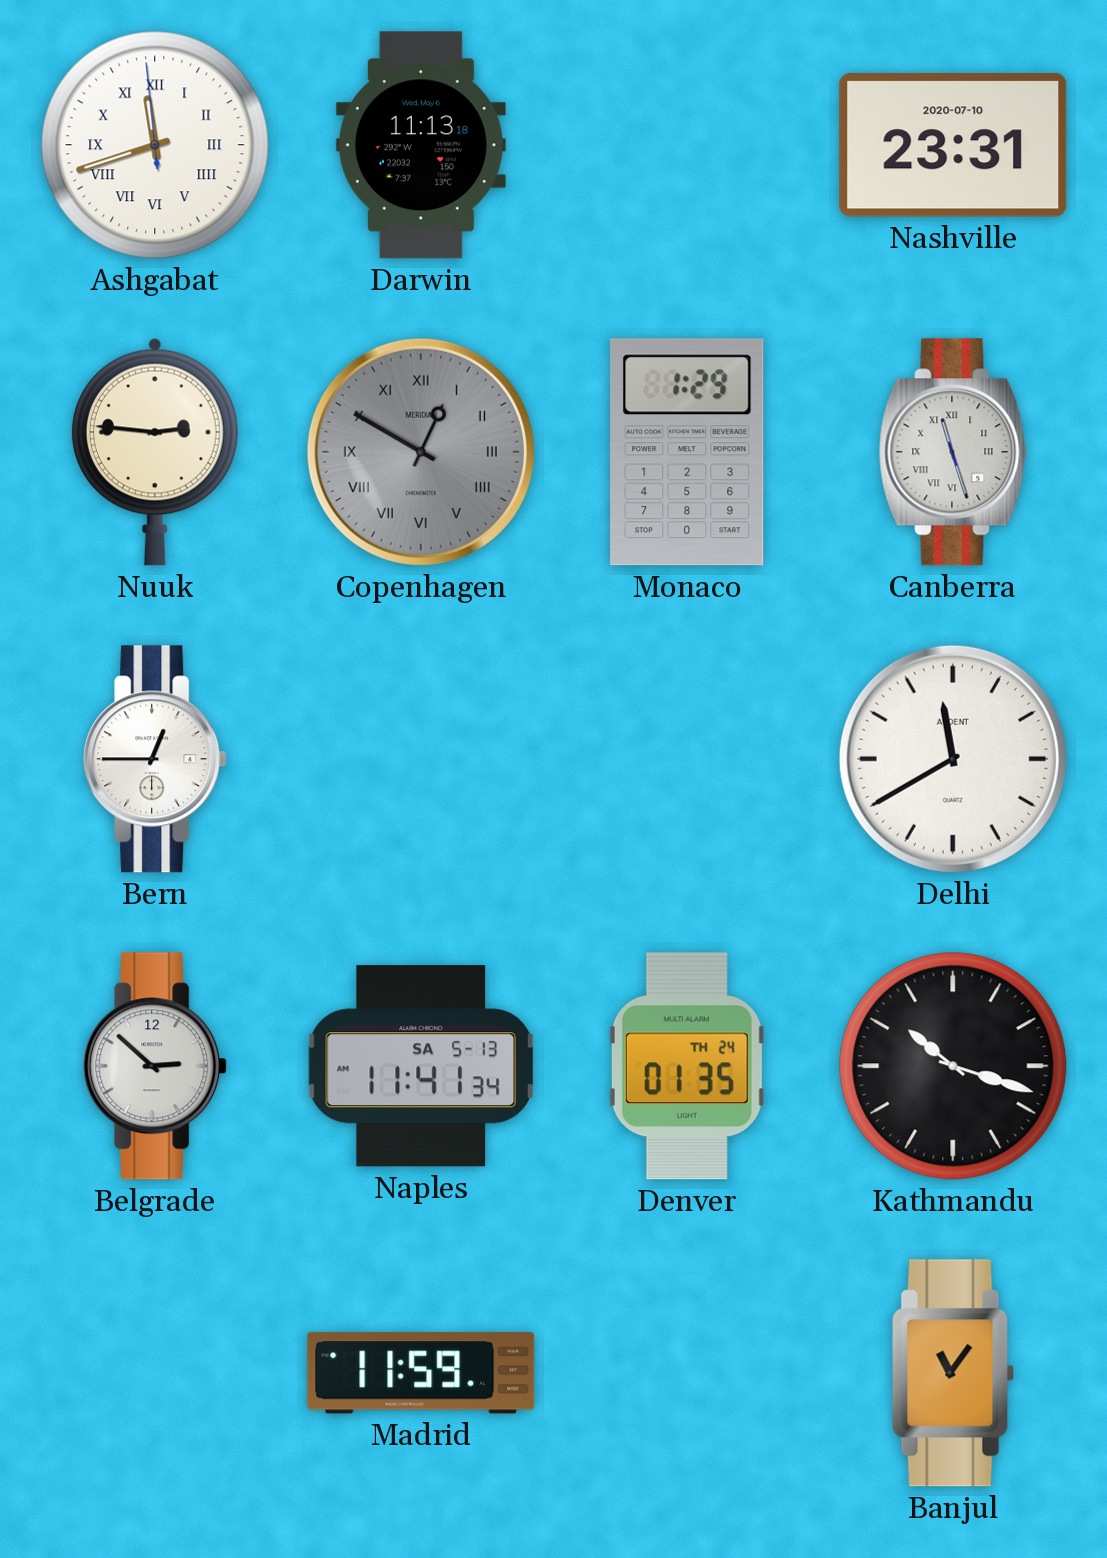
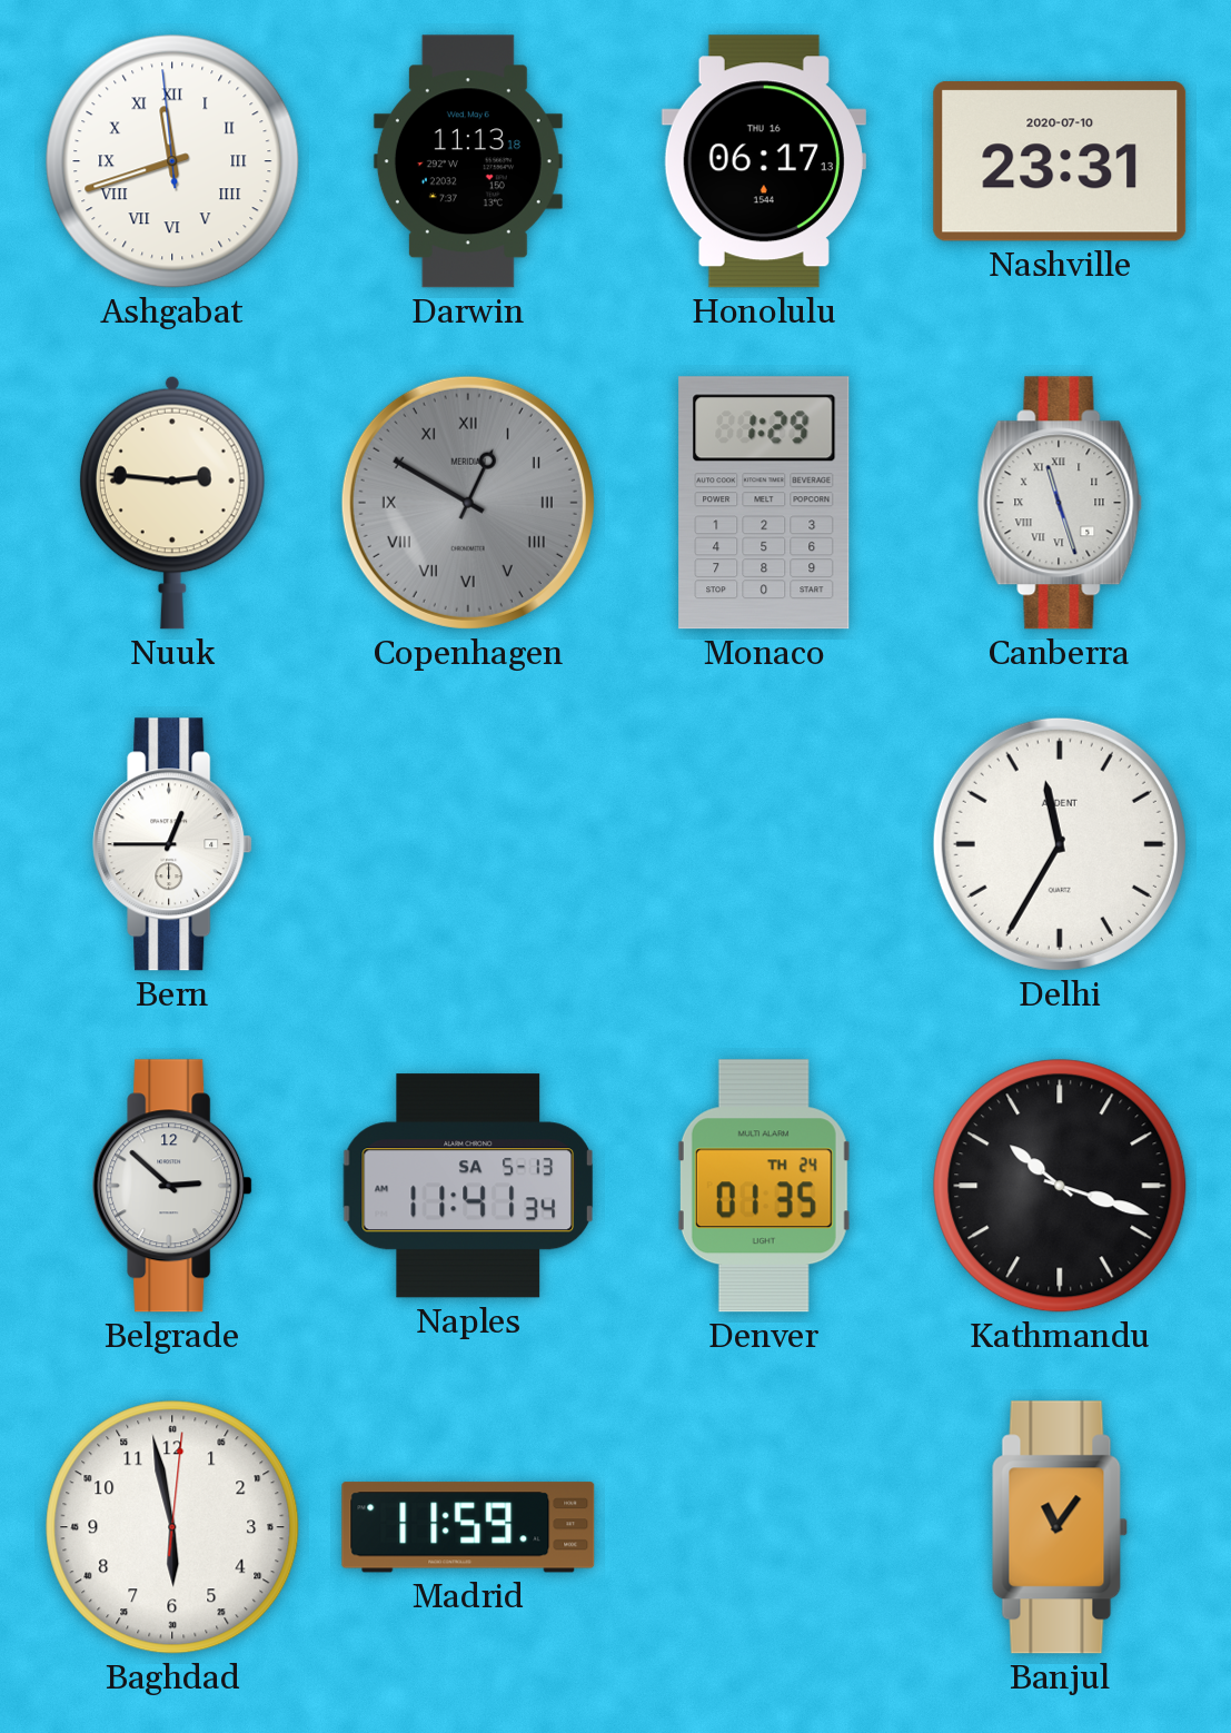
Honolulu: none -> 06:17 (764, 161)
Delhi: 11:40 -> 11:35 (1060, 844)
Baghdad: none -> 5:58 (172, 1527)
